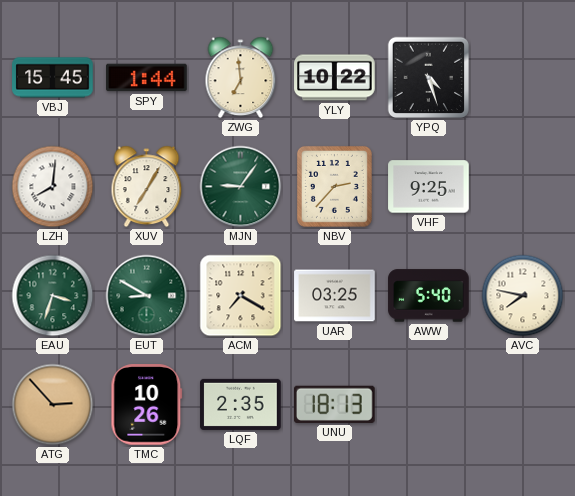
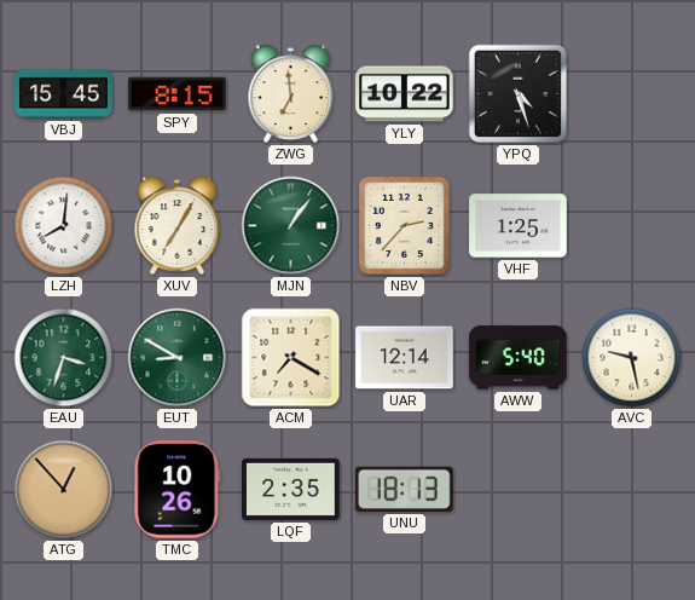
SPY: 1:44 -> 8:15 (178, 94)
MJN: 9:06 -> 1:06 (291, 226)
VHF: 9:25 -> 1:25 (519, 226)
UAR: 03:25 -> 12:14 (405, 358)
AVC: 7:47 -> 9:28 (632, 358)
ATG: 2:53 -> 12:53 (64, 490)
